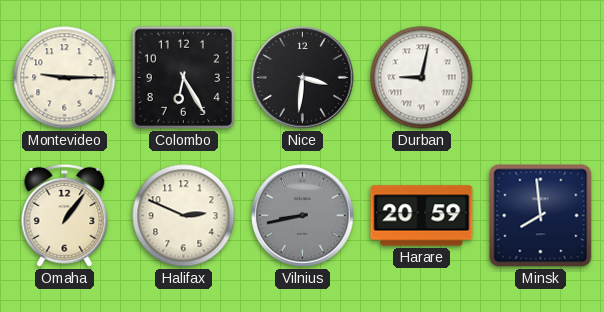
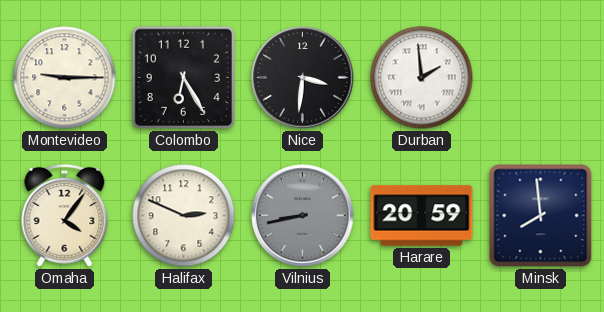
Durban: 9:02 -> 1:59 (422, 78)
Omaha: 1:06 -> 4:06 (65, 215)
